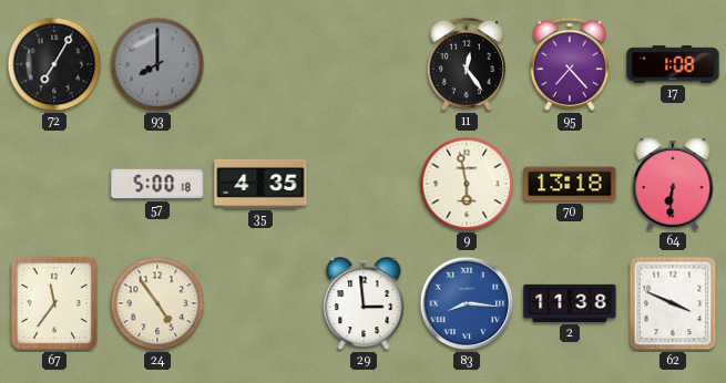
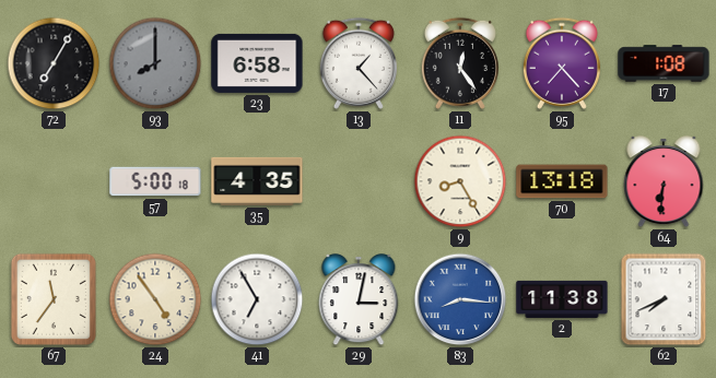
23: none -> 6:58 (257, 63)
13: none -> 1:23 (359, 63)
9: 5:58 -> 8:25 (460, 181)
41: none -> 6:55 (257, 299)
29: 2:59 -> 3:02 (359, 300)
62: 3:49 -> 7:41 (664, 299)
